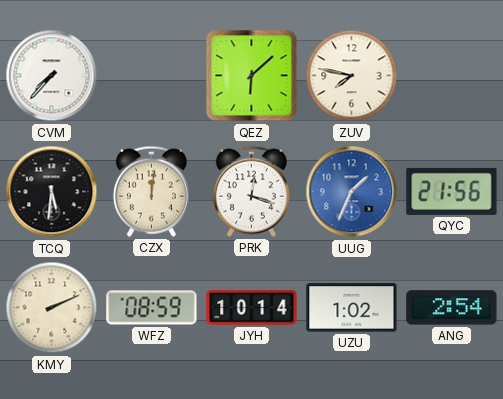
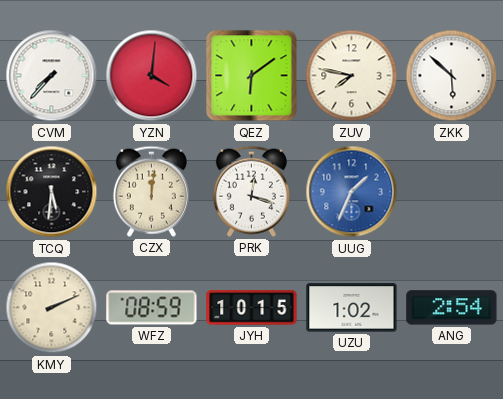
YZN: none -> 4:01 (152, 76)
QEZ: 6:08 -> 6:09 (252, 76)
ZKK: none -> 5:52 (452, 76)
QYC: 21:56 -> none (452, 191)
JYH: 10:14 -> 10:15 (252, 308)
